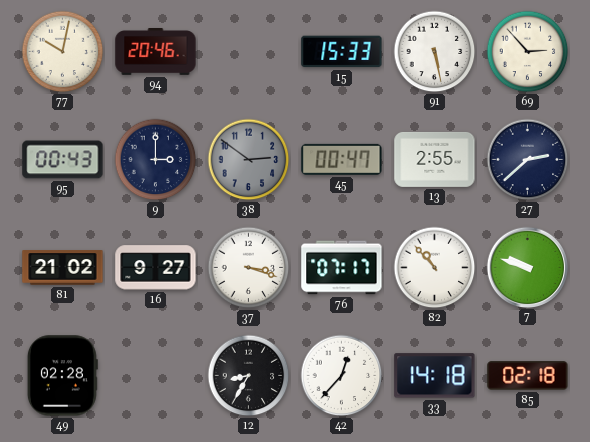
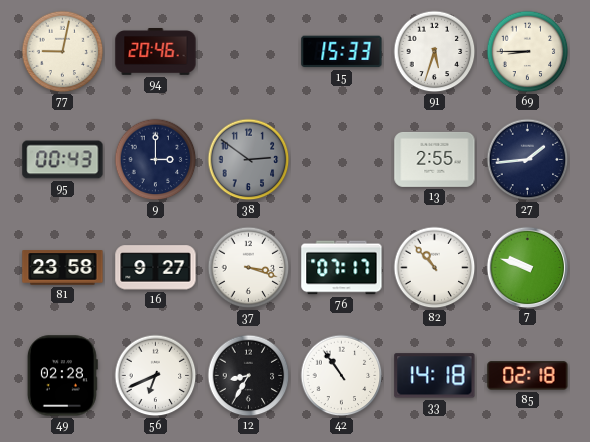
77: 10:02 -> 9:02 (63, 52)
91: 5:28 -> 5:33 (435, 52)
69: 2:53 -> 8:45 (528, 52)
45: 00:47 -> none (342, 159)
27: 2:38 -> 1:44 (528, 160)
81: 21:02 -> 23:58 (63, 268)
56: none -> 6:41 (156, 376)
42: 12:37 -> 10:54 (342, 376)
